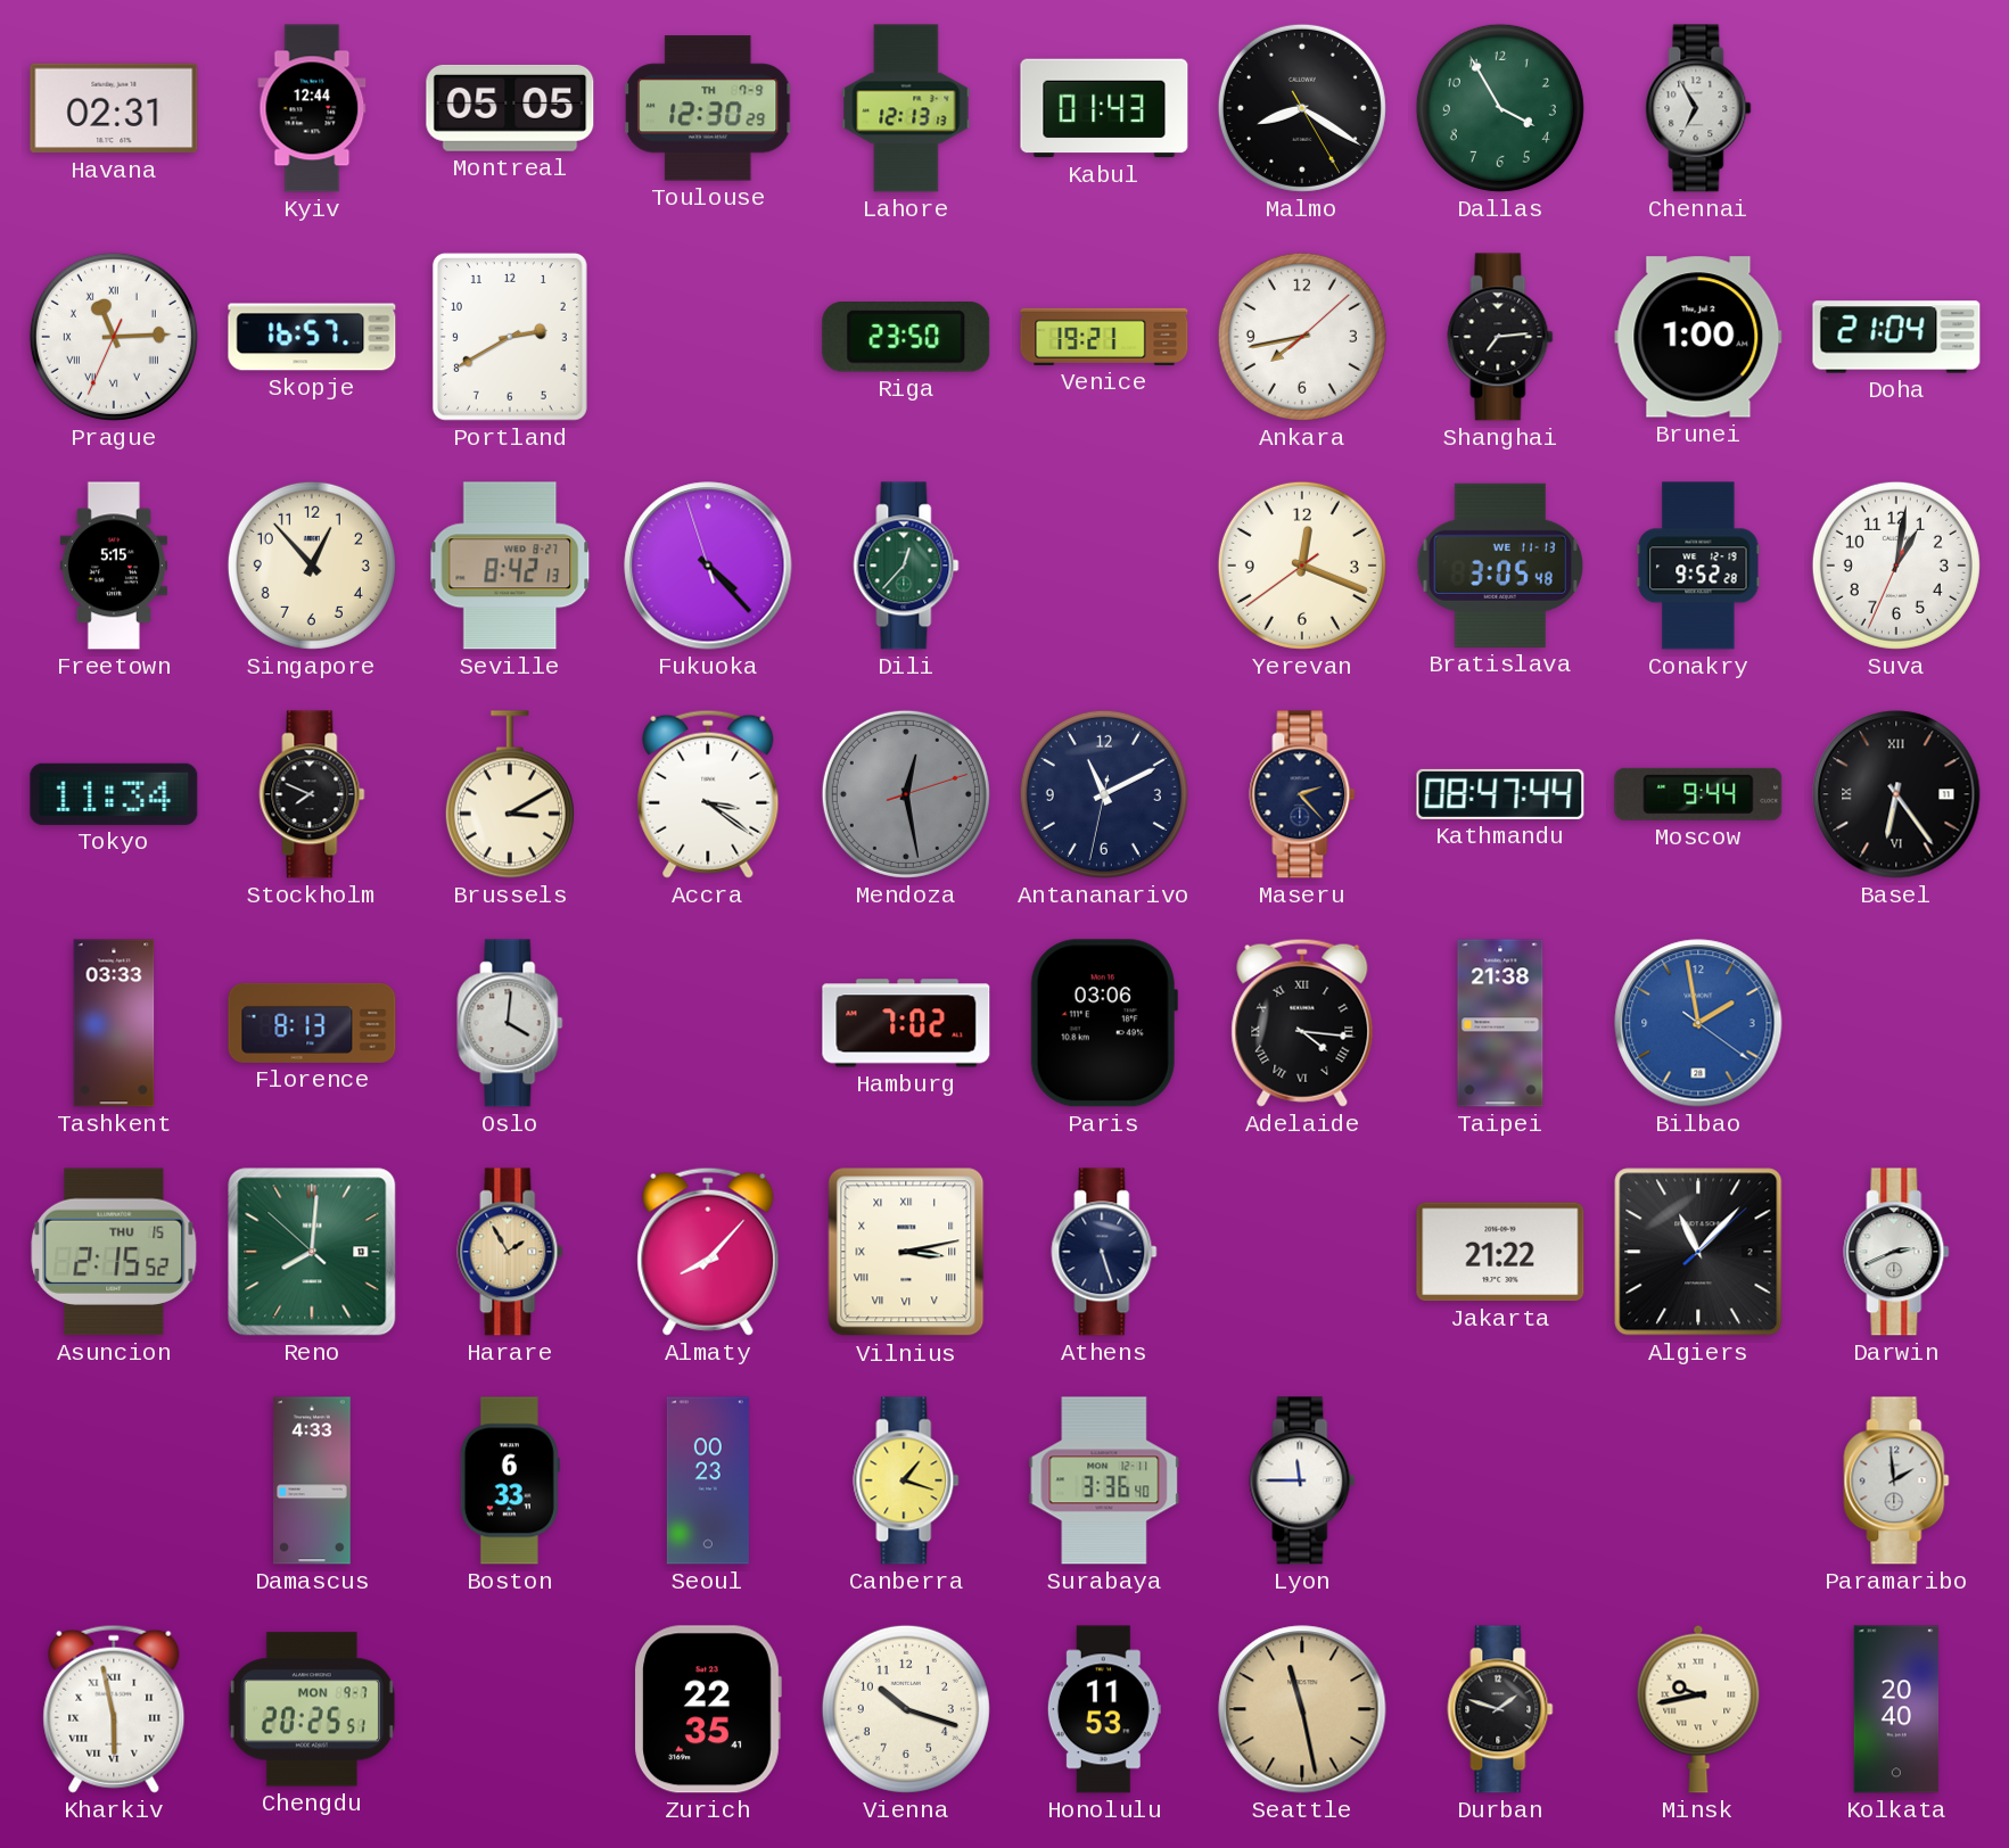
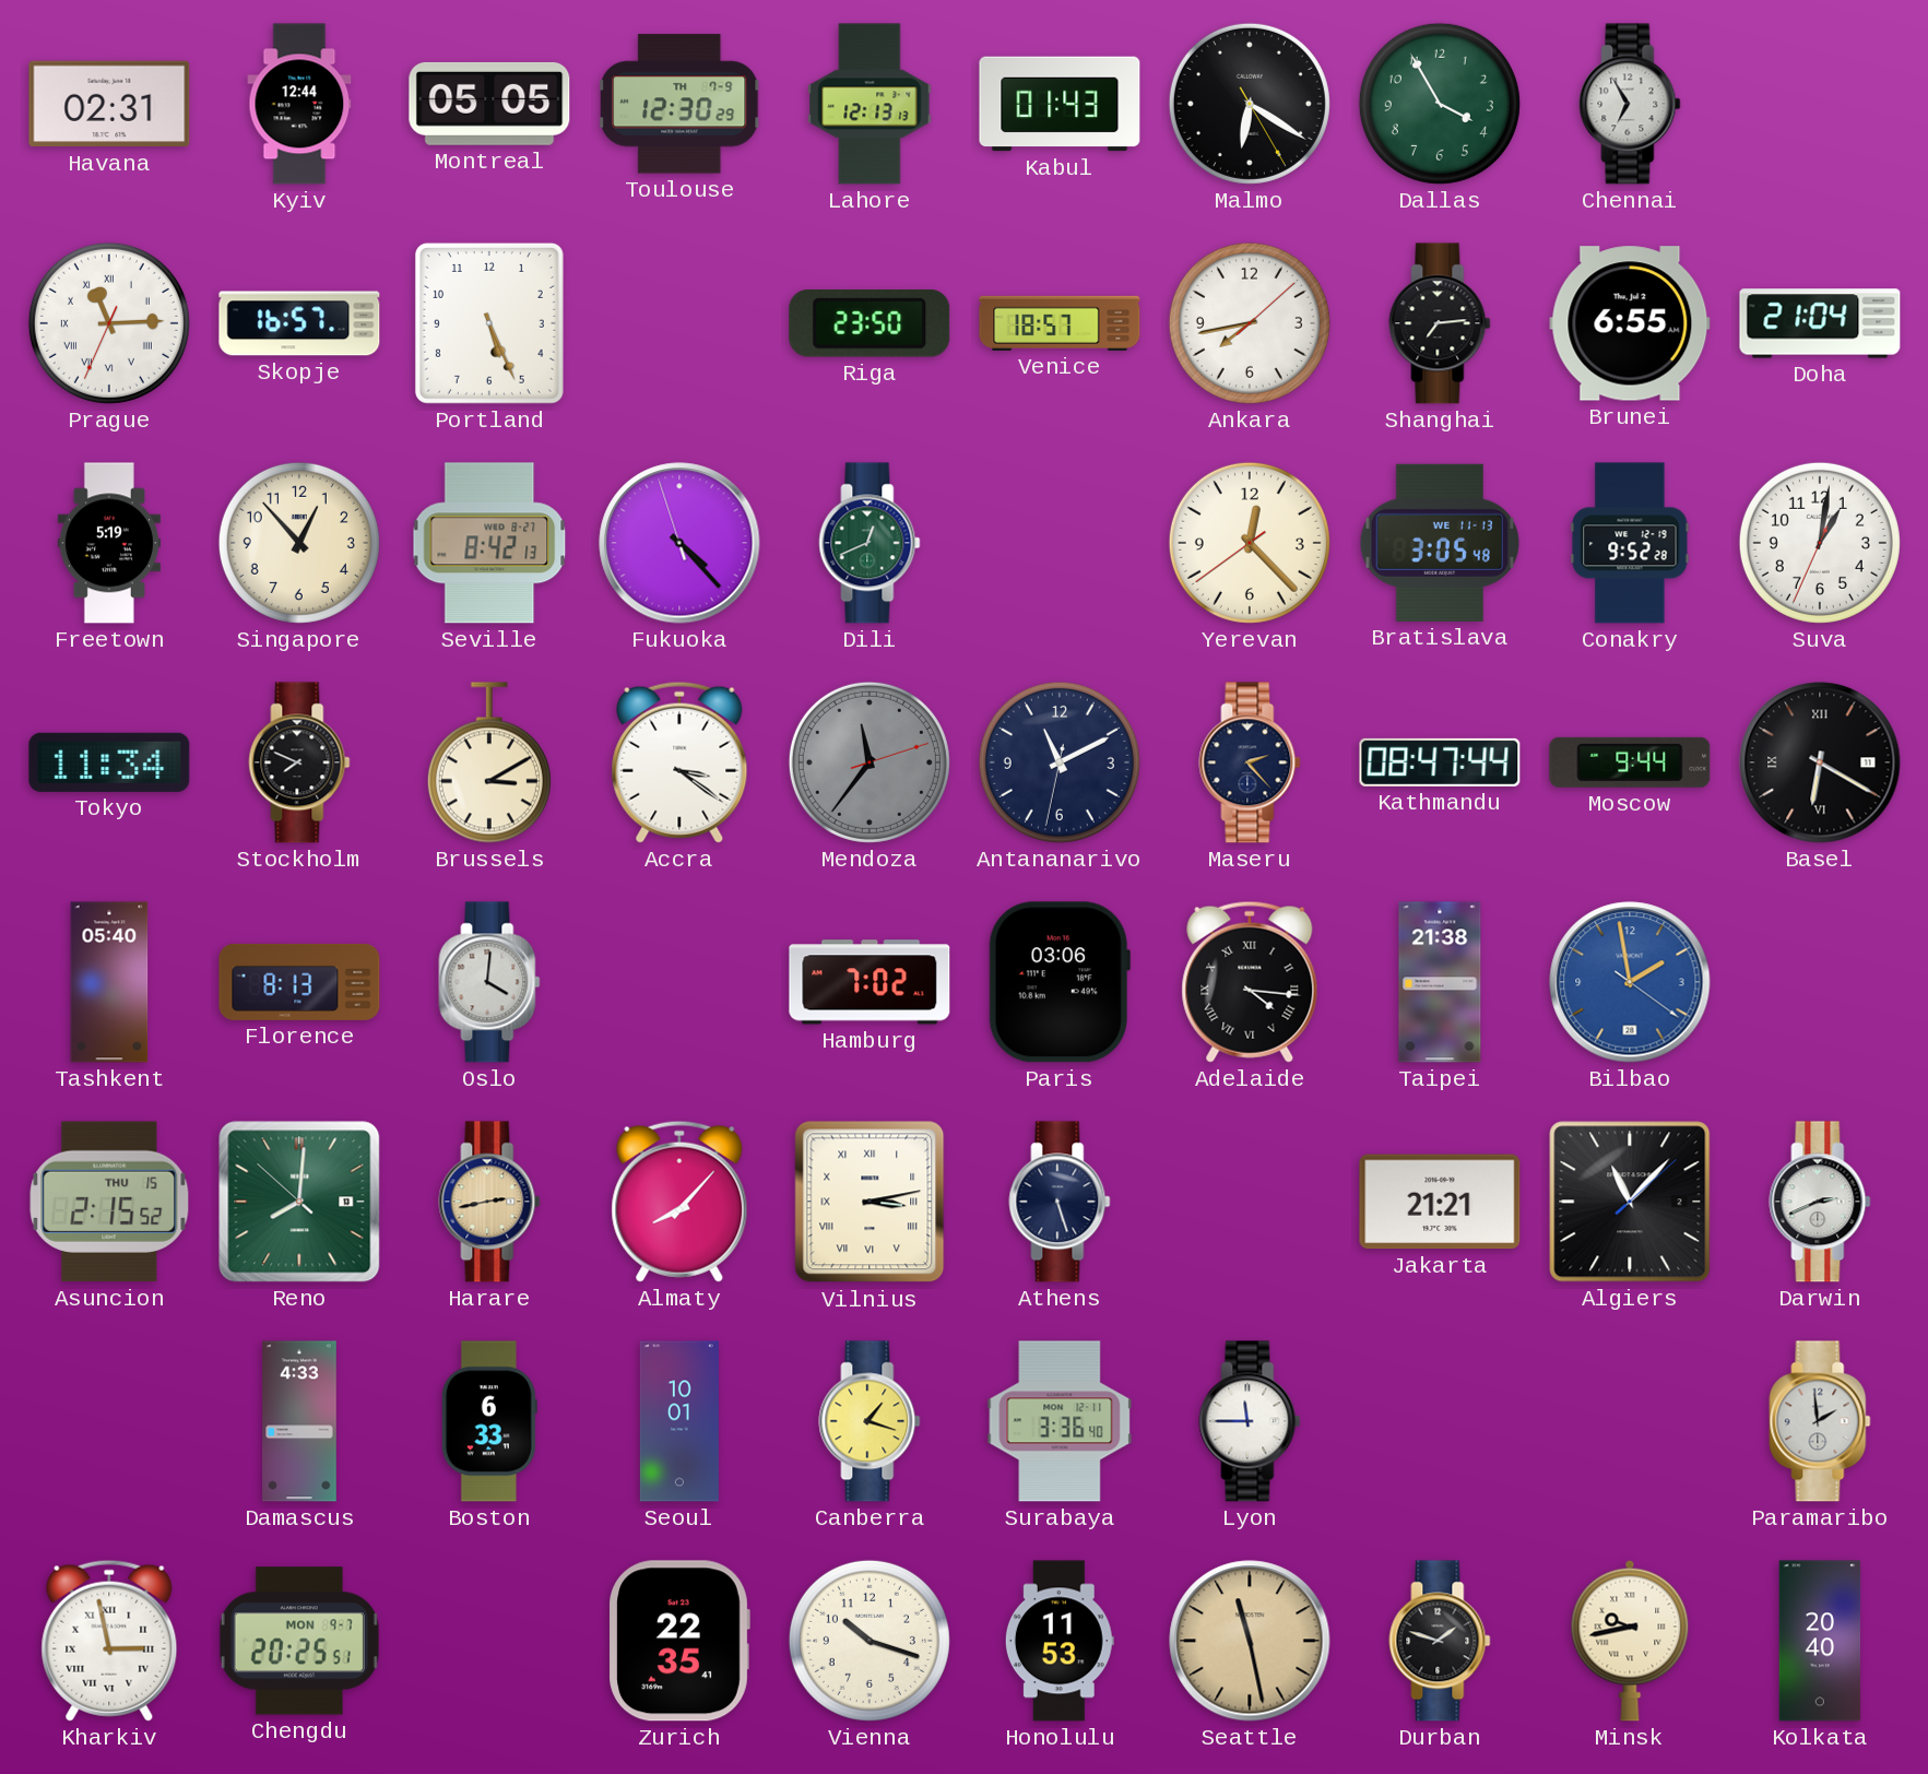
Malmo: 8:20 -> 6:20 (1250, 104)
Portland: 2:40 -> 5:26 (489, 323)
Venice: 19:21 -> 18:57 (1060, 323)
Brunei: 1:00 -> 6:55 (1630, 323)
Freetown: 5:15 -> 5:19 (109, 543)
Dili: 12:37 -> 12:41 (870, 543)
Yerevan: 12:18 -> 12:22 (1250, 543)
Mendoza: 12:28 -> 11:36 (870, 762)
Basel: 6:24 -> 6:20 (1820, 762)
Tashkent: 03:33 -> 05:40 (109, 982)
Harare: 1:55 -> 2:43 (489, 1202)
Jakarta: 21:22 -> 21:21 (1440, 1202)
Seoul: 00:23 -> 10:01 (679, 1421)
Kharkiv: 5:58 -> 2:58 (109, 1641)
